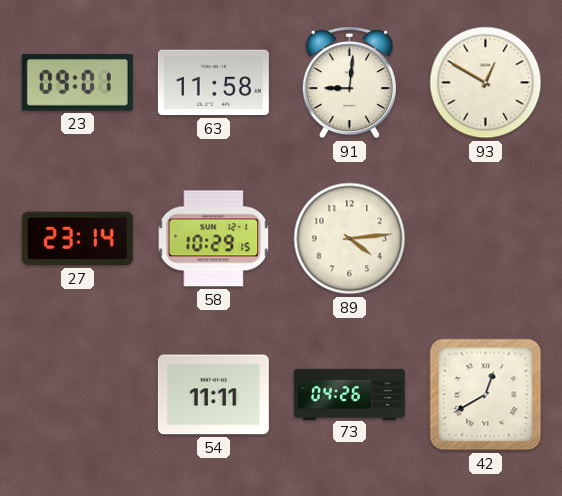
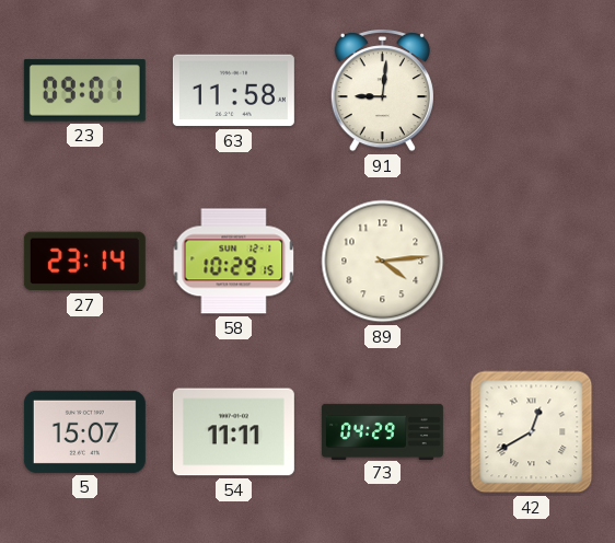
93: 12:50 -> none (486, 83)
5: none -> 15:07 (84, 431)
73: 04:26 -> 04:29 (382, 431)
